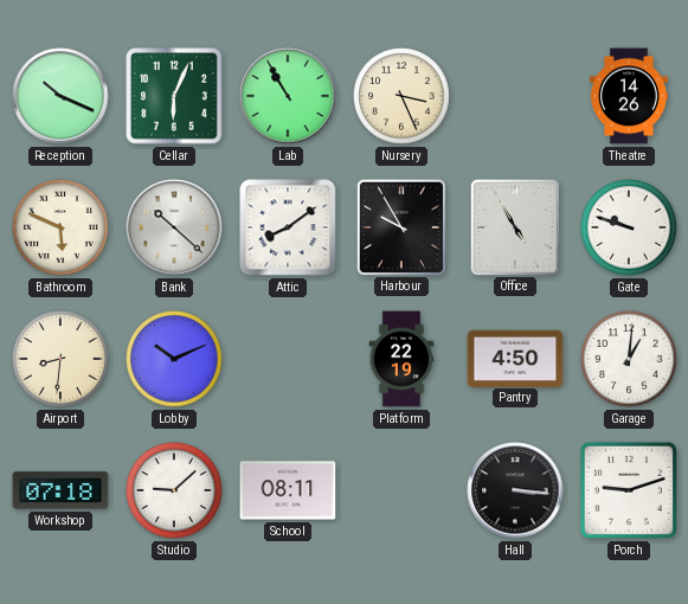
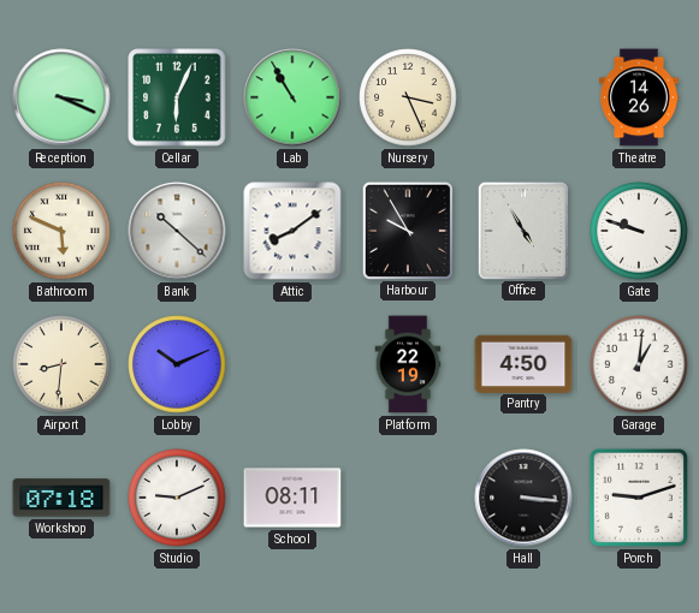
Reception: 10:19 -> 3:19 (61, 97)
Studio: 9:08 -> 9:11 (177, 498)
